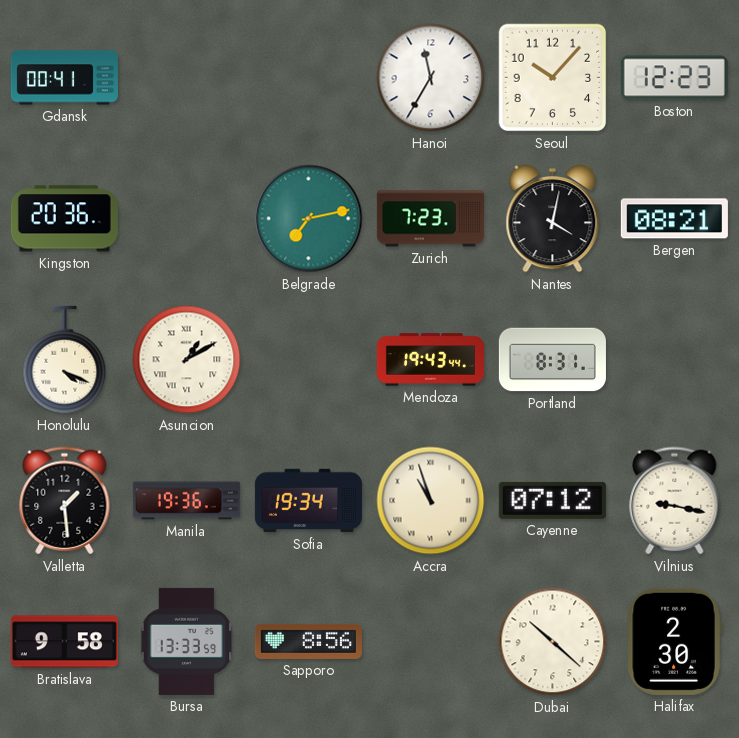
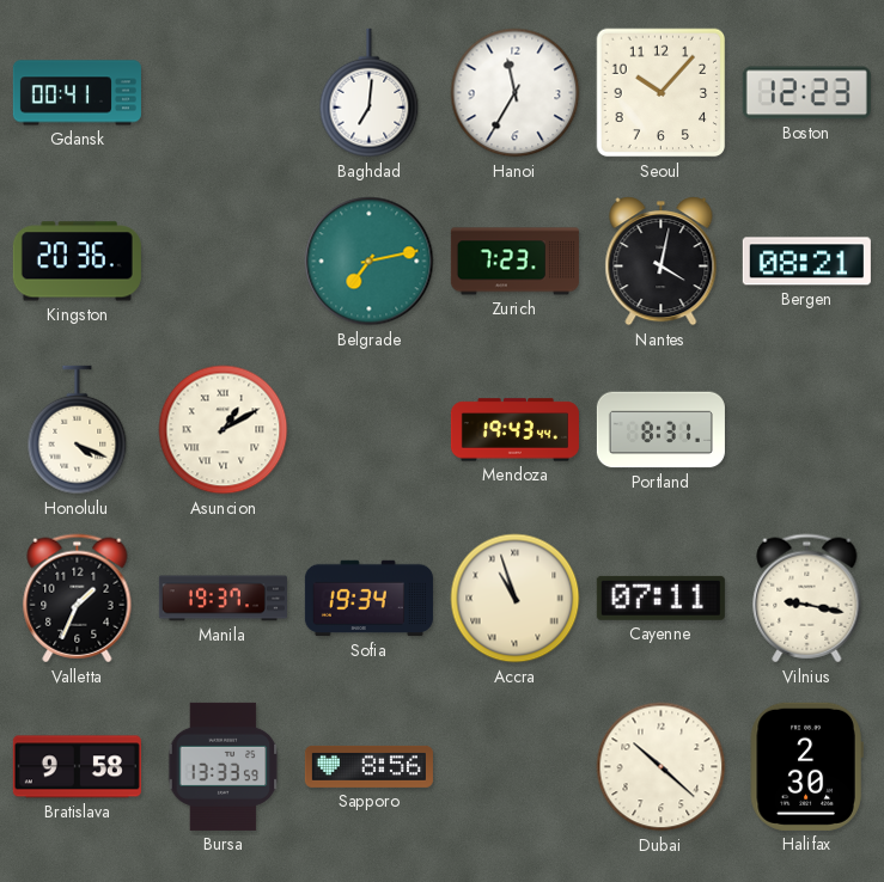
Baghdad: none -> 7:01 (370, 93)
Valletta: 1:29 -> 1:34 (78, 599)
Manila: 19:36 -> 19:37 (222, 599)
Cayenne: 07:12 -> 07:11 (660, 598)
